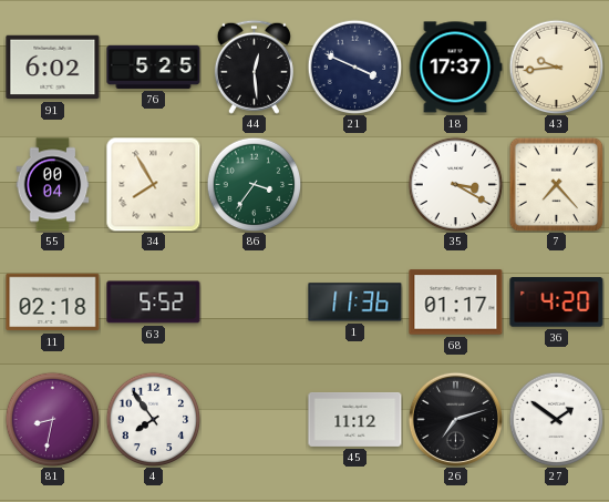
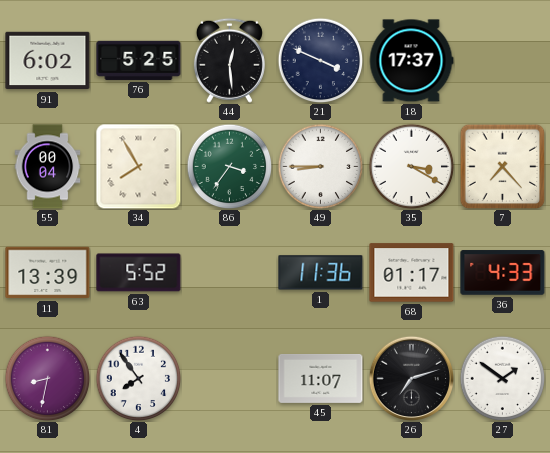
43: 9:44 -> none (556, 66)
49: none -> 8:45 (320, 166)
11: 02:18 -> 13:39 (48, 273)
36: 4:20 -> 4:33 (503, 273)
45: 11:12 -> 11:07 (321, 378)
